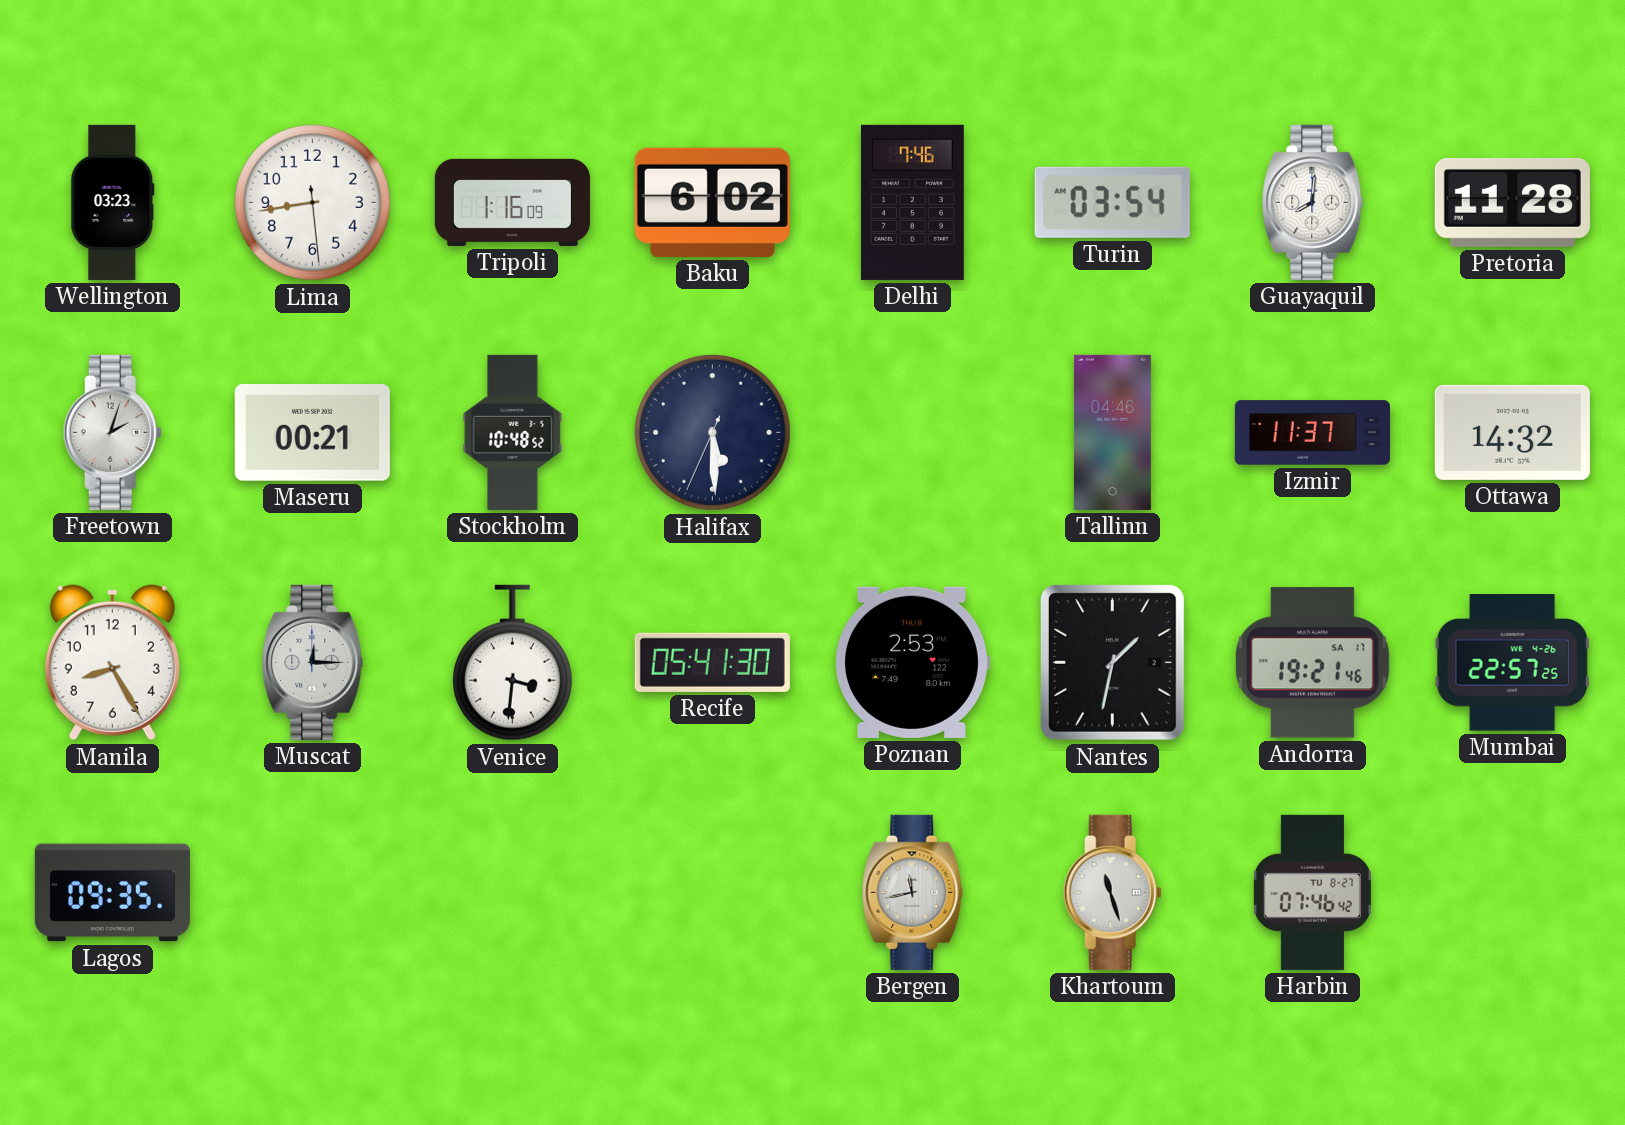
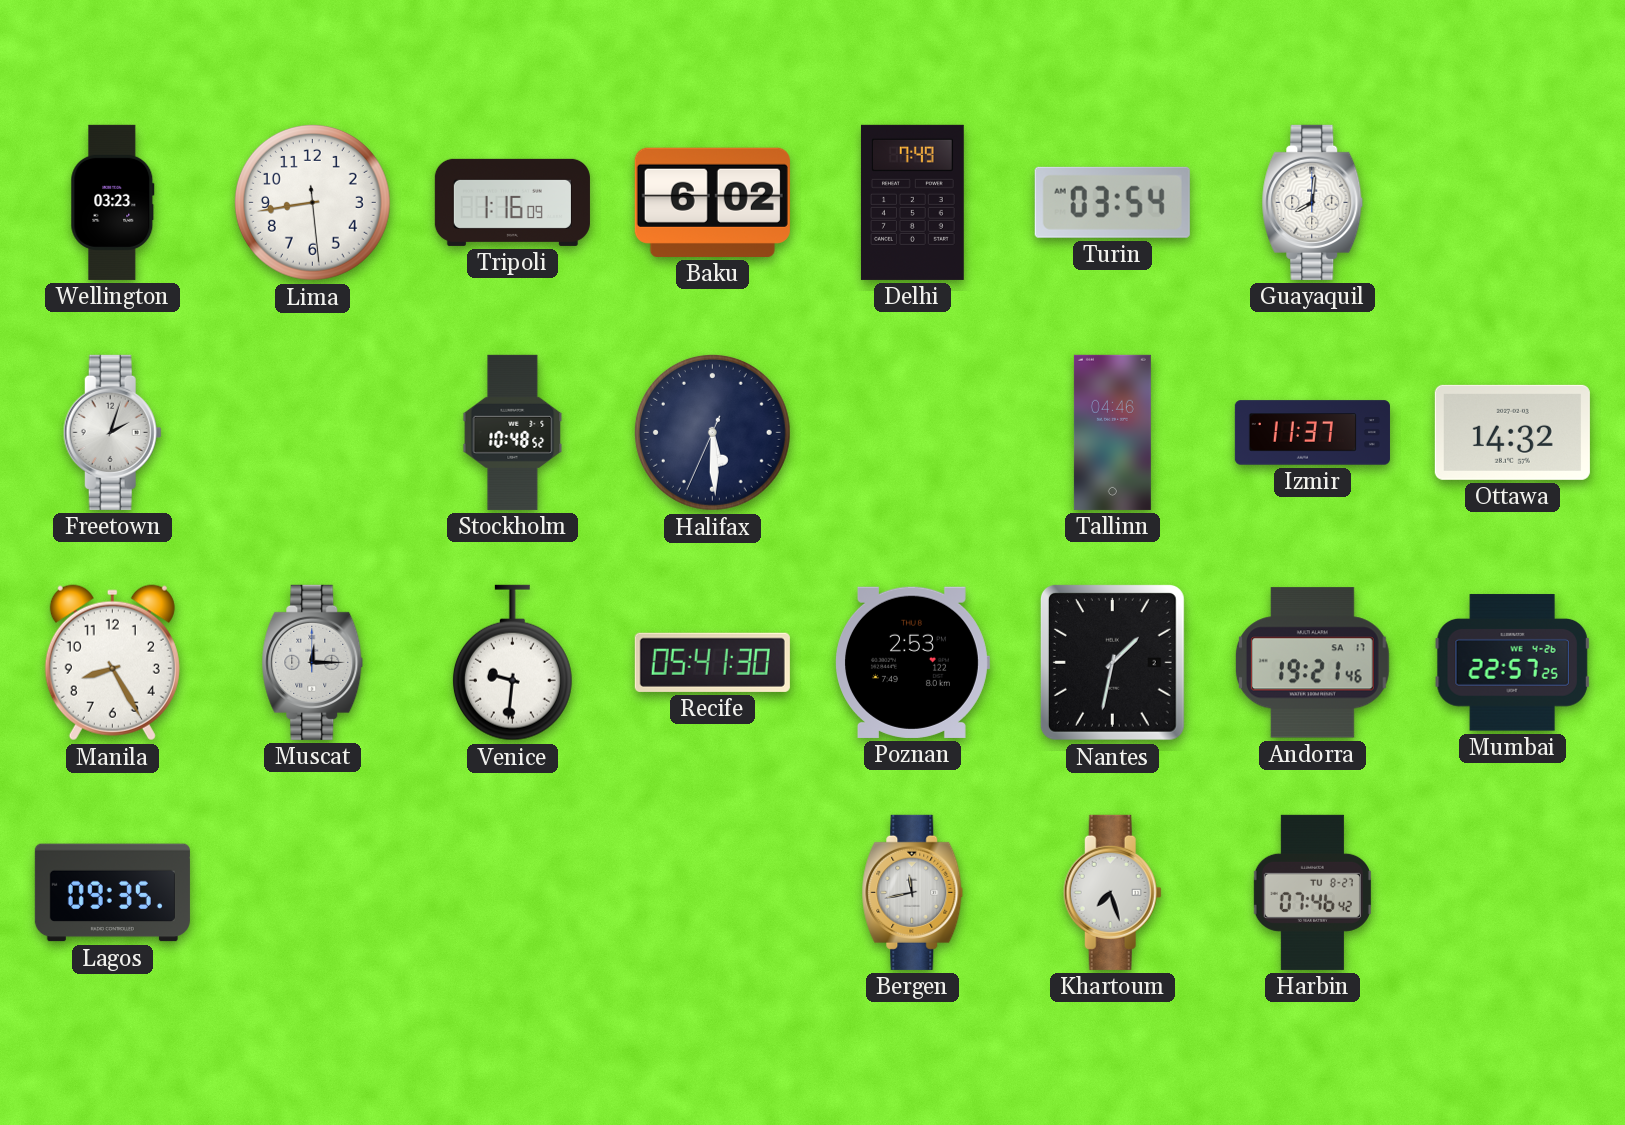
Delhi: 7:46 -> 7:49 (912, 202)
Pretoria: 11:28 -> none (1512, 203)
Maseru: 00:21 -> none (312, 433)
Venice: 3:31 -> 9:31 (512, 663)
Khartoum: 11:27 -> 7:27 (1112, 892)
